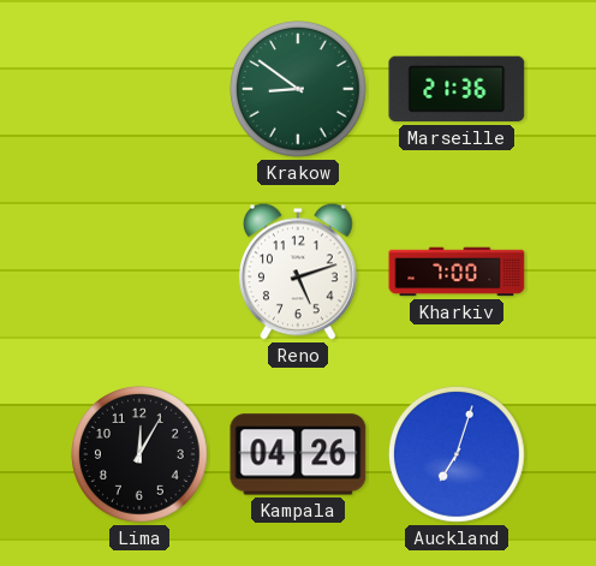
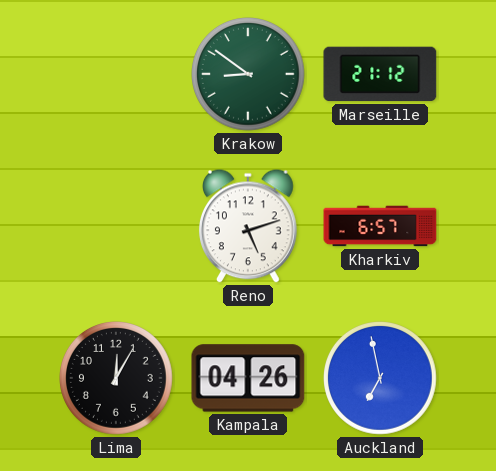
Marseille: 21:36 -> 21:12 (380, 74)
Kharkiv: 7:00 -> 6:57 (380, 226)
Auckland: 7:03 -> 6:58 (381, 379)
